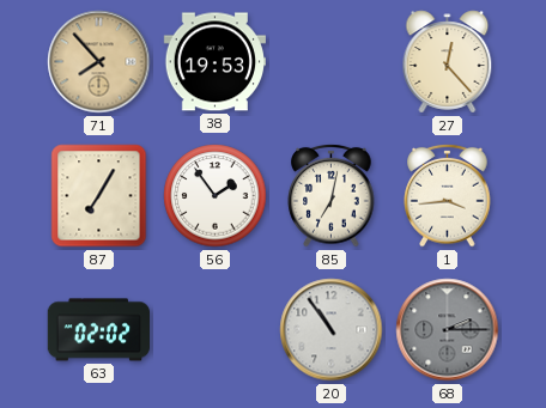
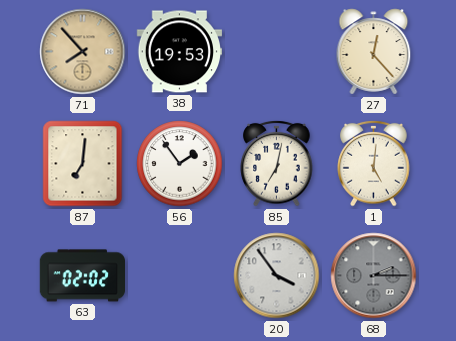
87: 7:05 -> 7:01 (83, 164)
1: 3:44 -> 5:01 (374, 163)
20: 10:54 -> 3:54 (277, 276)
